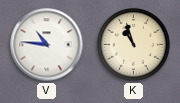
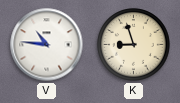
K: 10:57 -> 8:57 (134, 45)
